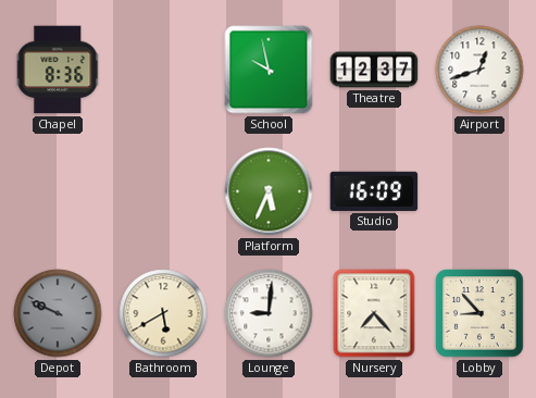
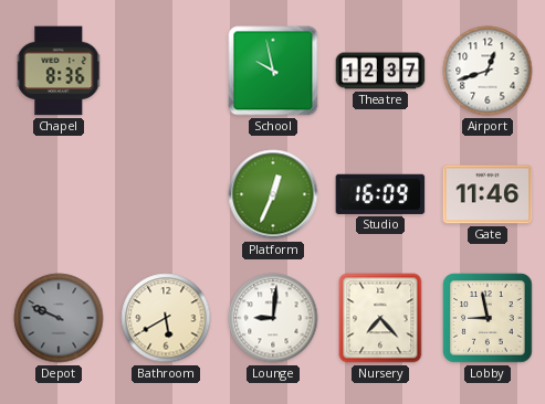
Platform: 5:34 -> 12:34 (273, 194)
Gate: none -> 11:46 (488, 194)
Lobby: 8:53 -> 8:58 (488, 318)
